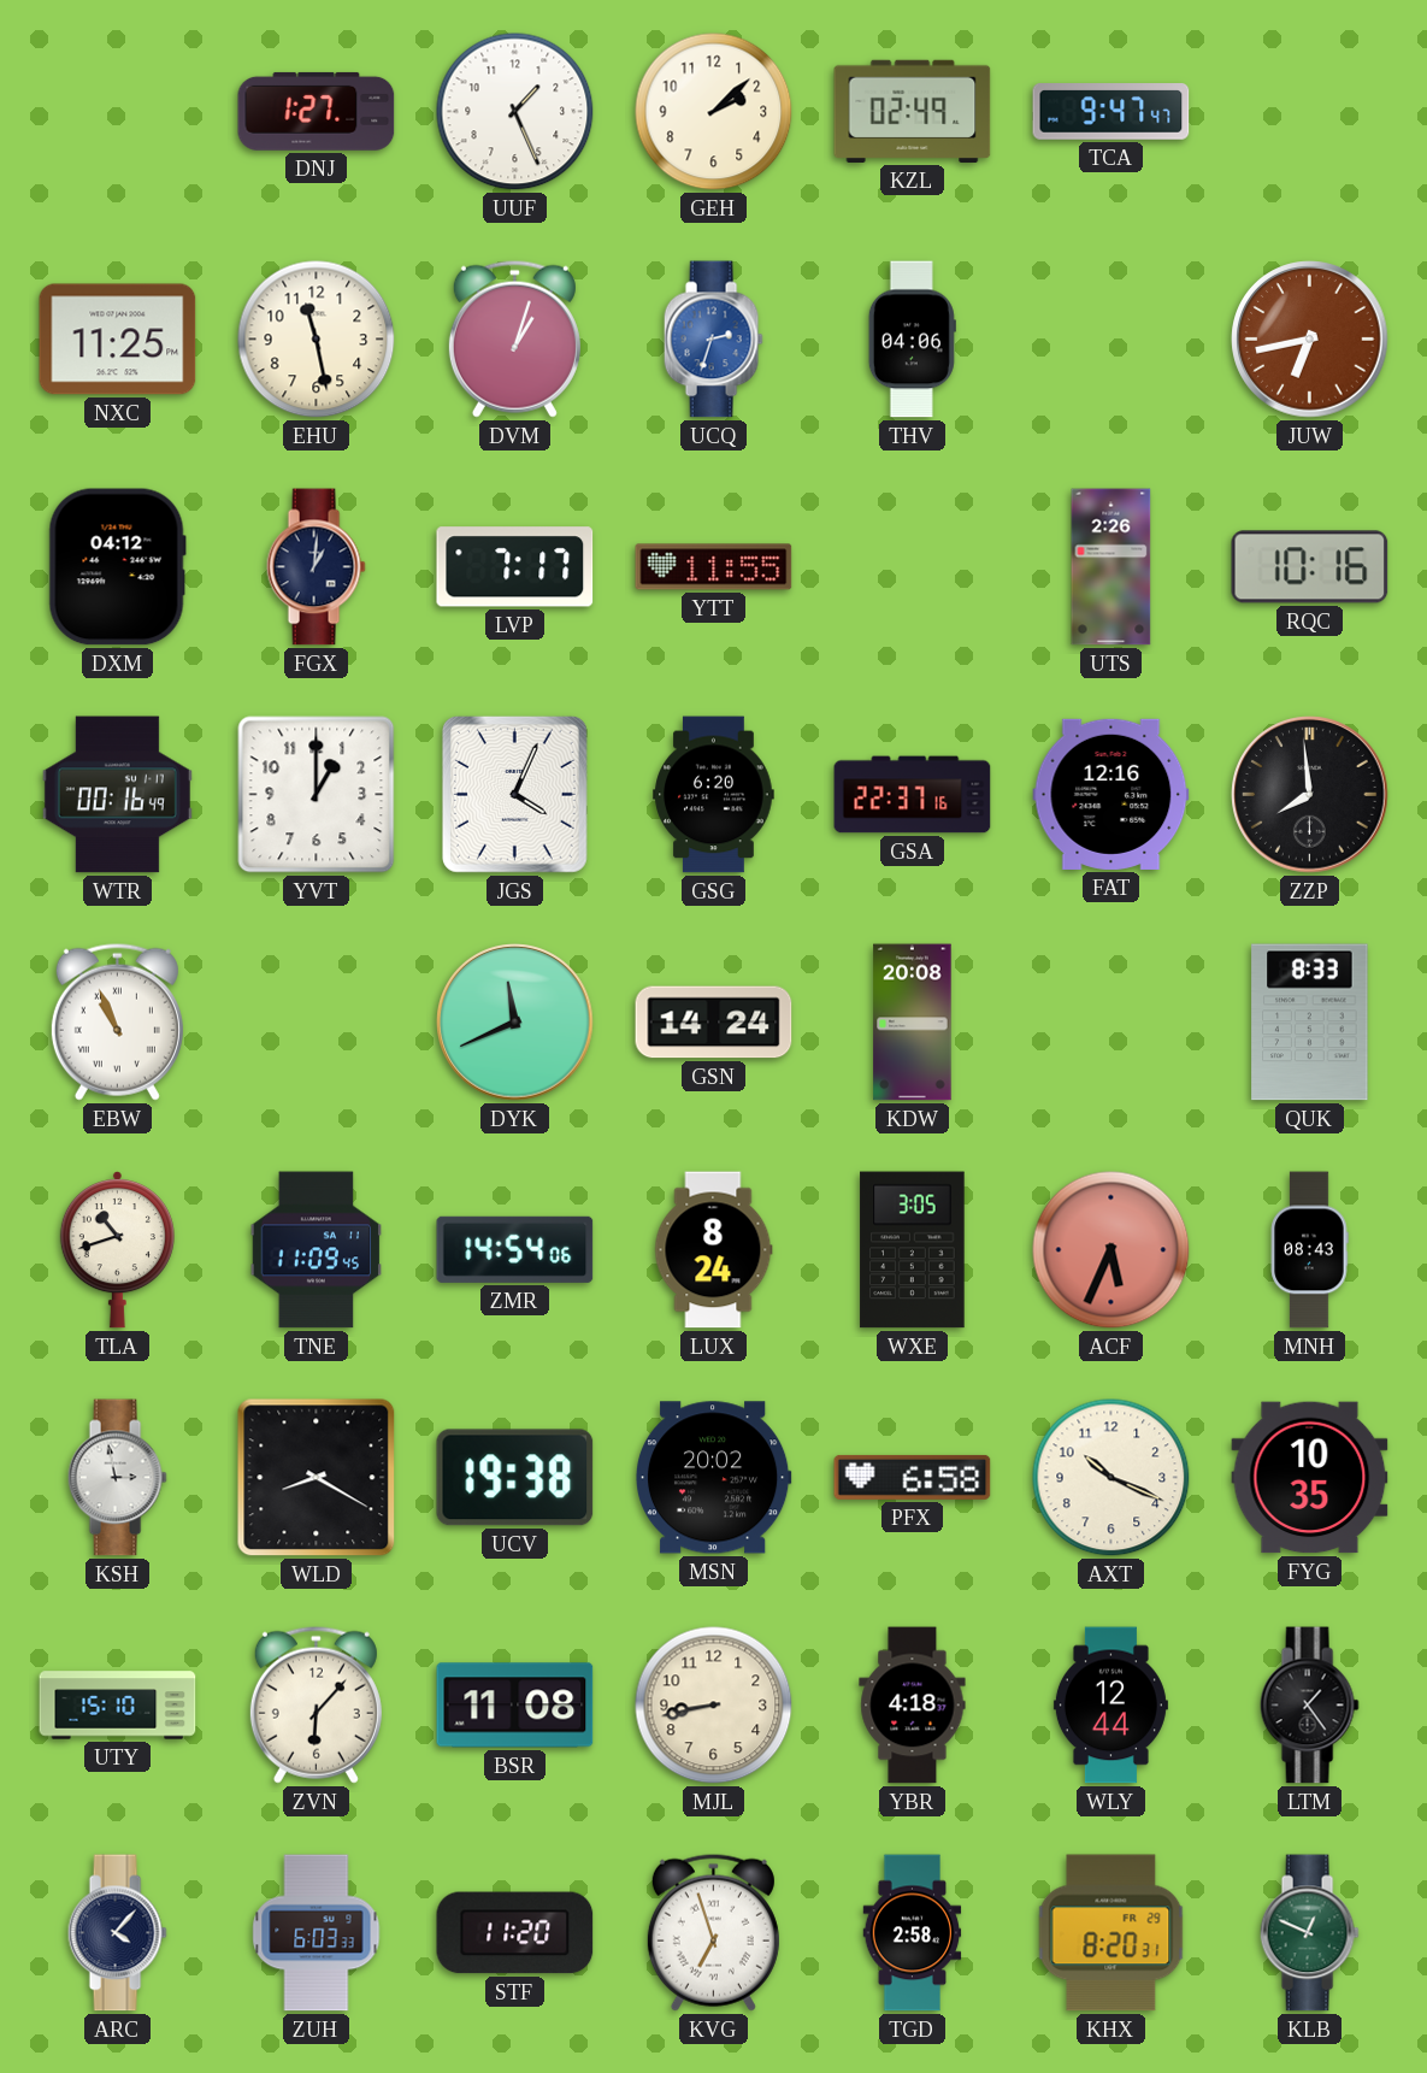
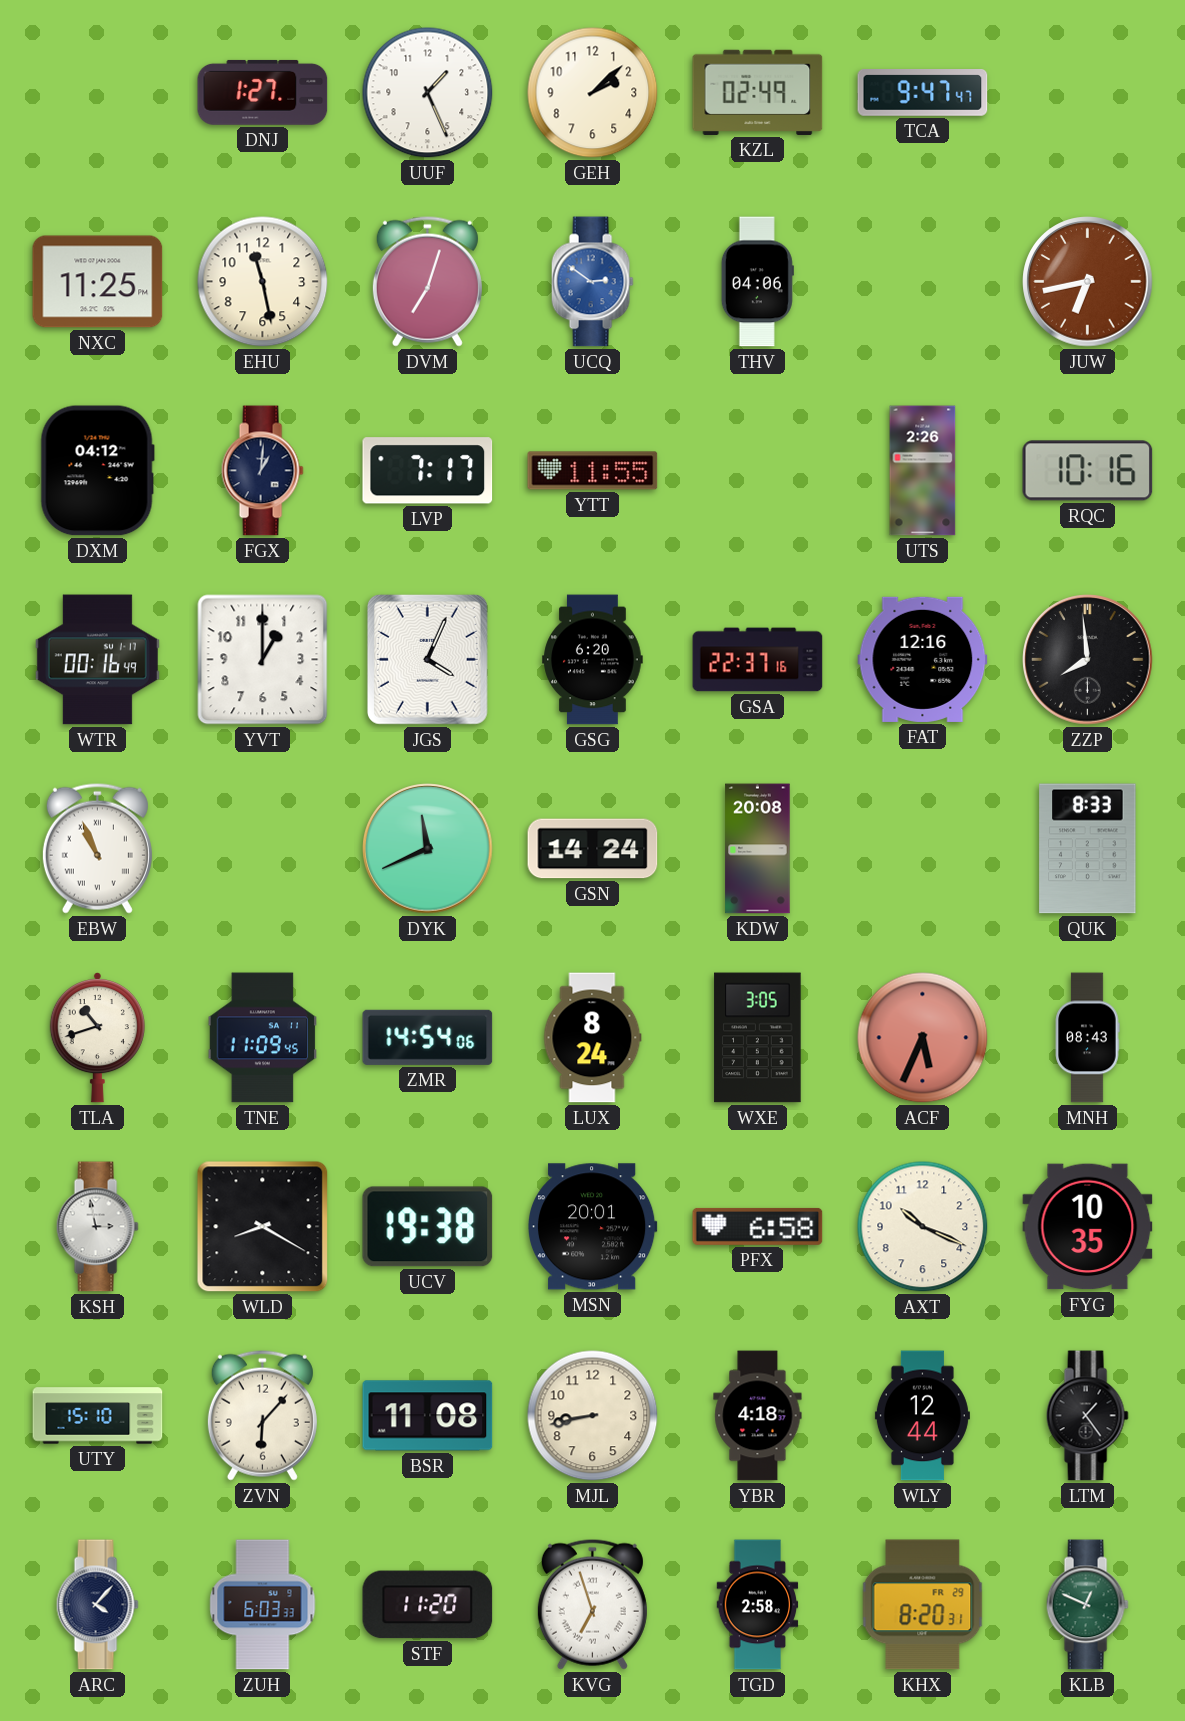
DVM: 1:03 -> 7:03 (427, 281)
UCQ: 2:33 -> 2:51 (592, 282)
MSN: 20:02 -> 20:01 (592, 1227)
